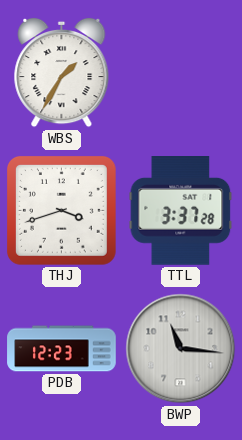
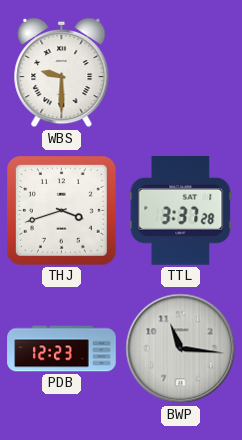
WBS: 1:35 -> 9:30 (62, 73)
